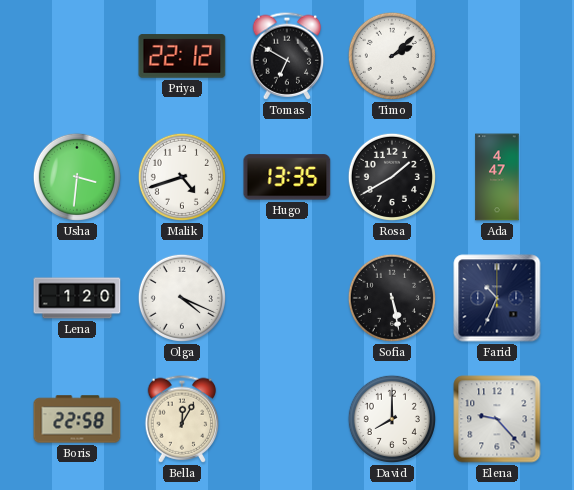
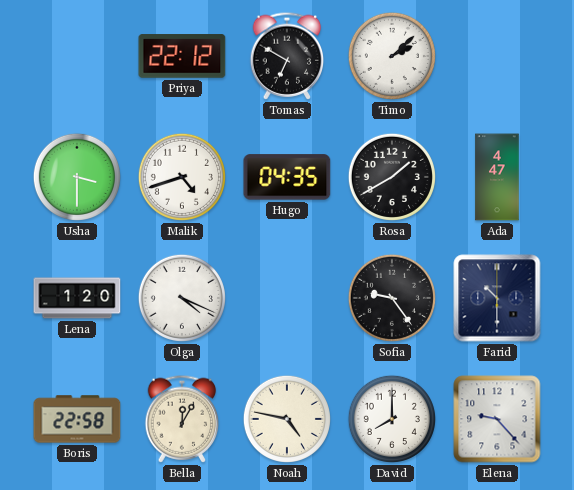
Usha: 3:31 -> 3:30 (77, 177)
Hugo: 13:35 -> 04:35 (287, 177)
Sofia: 5:28 -> 9:24 (392, 298)
Farid: 10:34 -> 10:30 (497, 298)
Noah: none -> 4:47 (287, 419)
